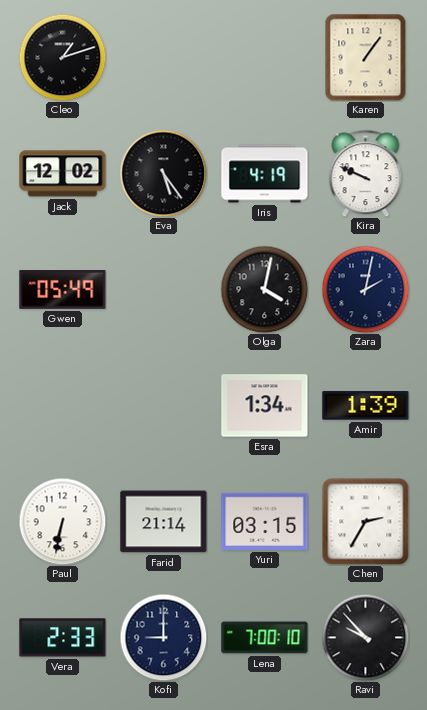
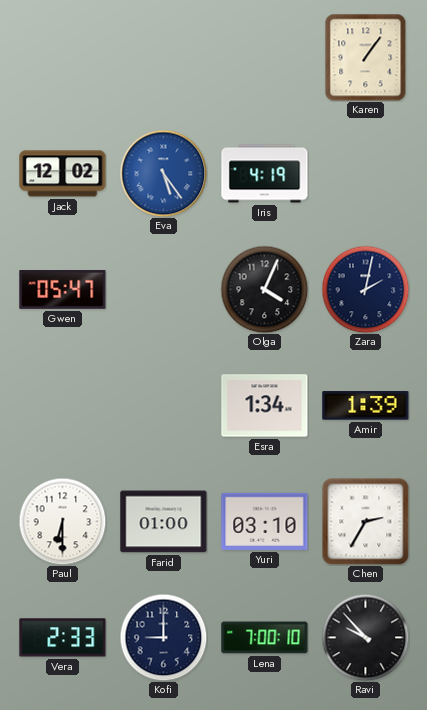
Cleo: 1:12 -> none (62, 57)
Eva dial: black -> blue (163, 173)
Kira: 9:49 -> none (366, 173)
Gwen: 05:49 -> 05:47 (63, 290)
Olga: 4:02 -> 4:04 (264, 289)
Paul: 6:32 -> 6:30 (62, 521)
Farid: 21:14 -> 01:00 (164, 522)
Yuri: 03:15 -> 03:10 (265, 521)
